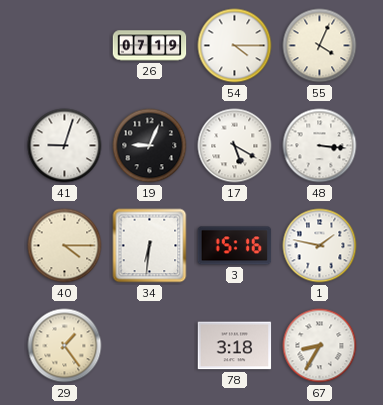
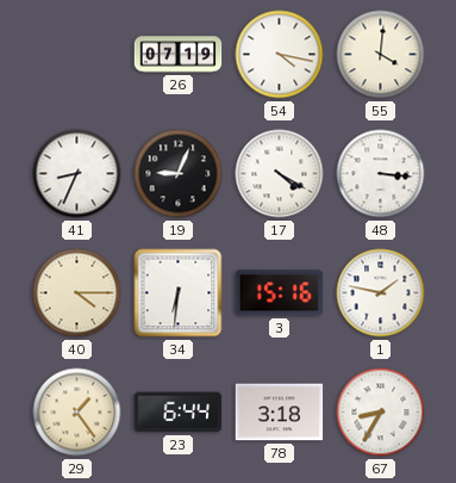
54: 4:15 -> 4:17 (280, 55)
55: 4:04 -> 4:01 (381, 55)
41: 9:03 -> 8:34 (77, 174)
17: 5:20 -> 4:20 (280, 174)
23: none -> 6:44 (179, 413)
